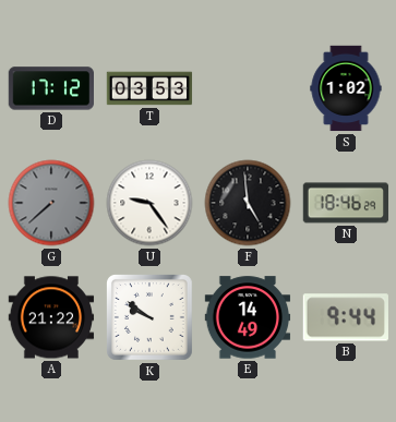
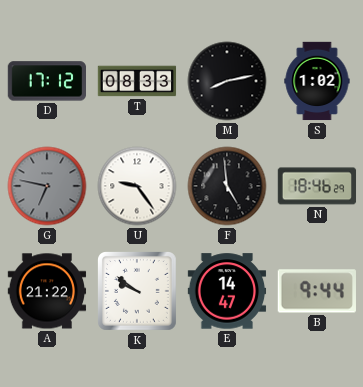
T: 03:53 -> 08:33 (137, 81)
M: none -> 8:13 (227, 81)
G: 7:38 -> 6:47 (47, 186)
E: 14:49 -> 14:47 (227, 291)
